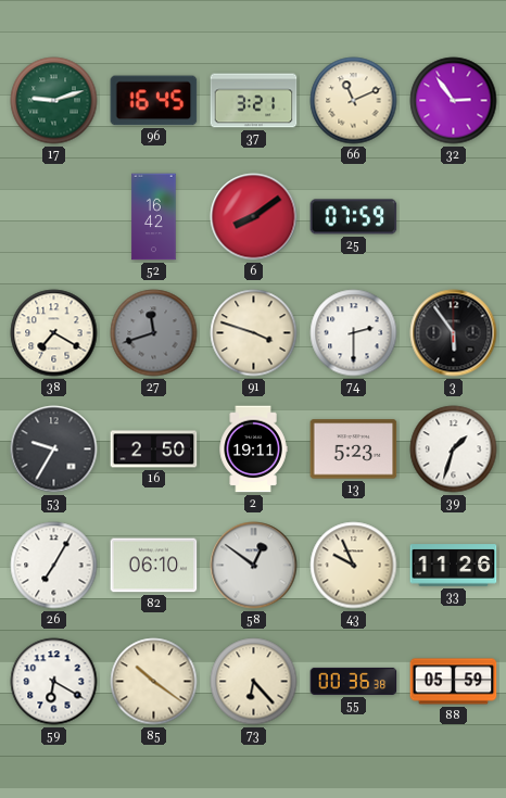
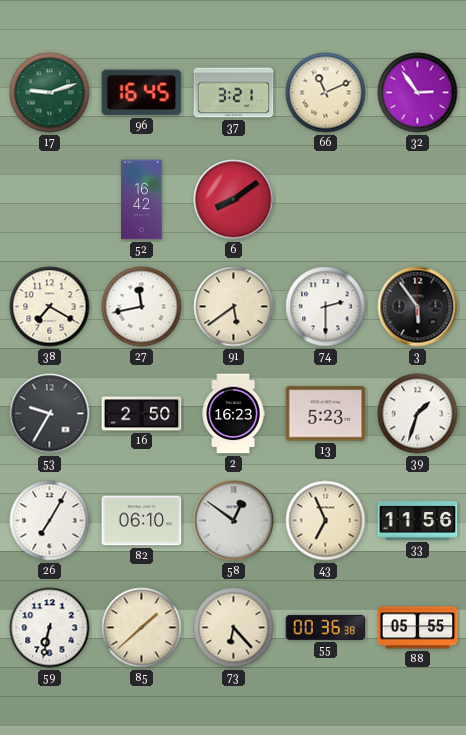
25: 07:59 -> none (354, 217)
27: 11:42 -> 11:43 (142, 307)
27 dial: grey -> white (142, 307)
91: 3:48 -> 5:39 (234, 307)
2: 19:11 -> 16:23 (233, 414)
43: 9:56 -> 6:56 (326, 521)
33: 11:26 -> 11:56 (418, 521)
59: 6:20 -> 6:32 (50, 628)
85: 10:21 -> 1:38 (142, 628)
88: 05:59 -> 05:55 (418, 628)
